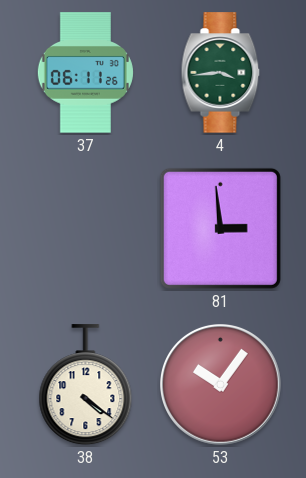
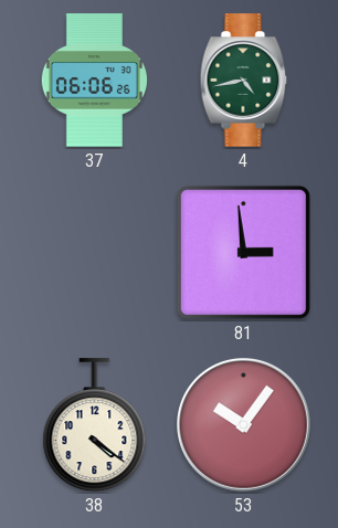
37: 06:11 -> 06:06 (94, 81)
4: 3:44 -> 4:43 (244, 81)
